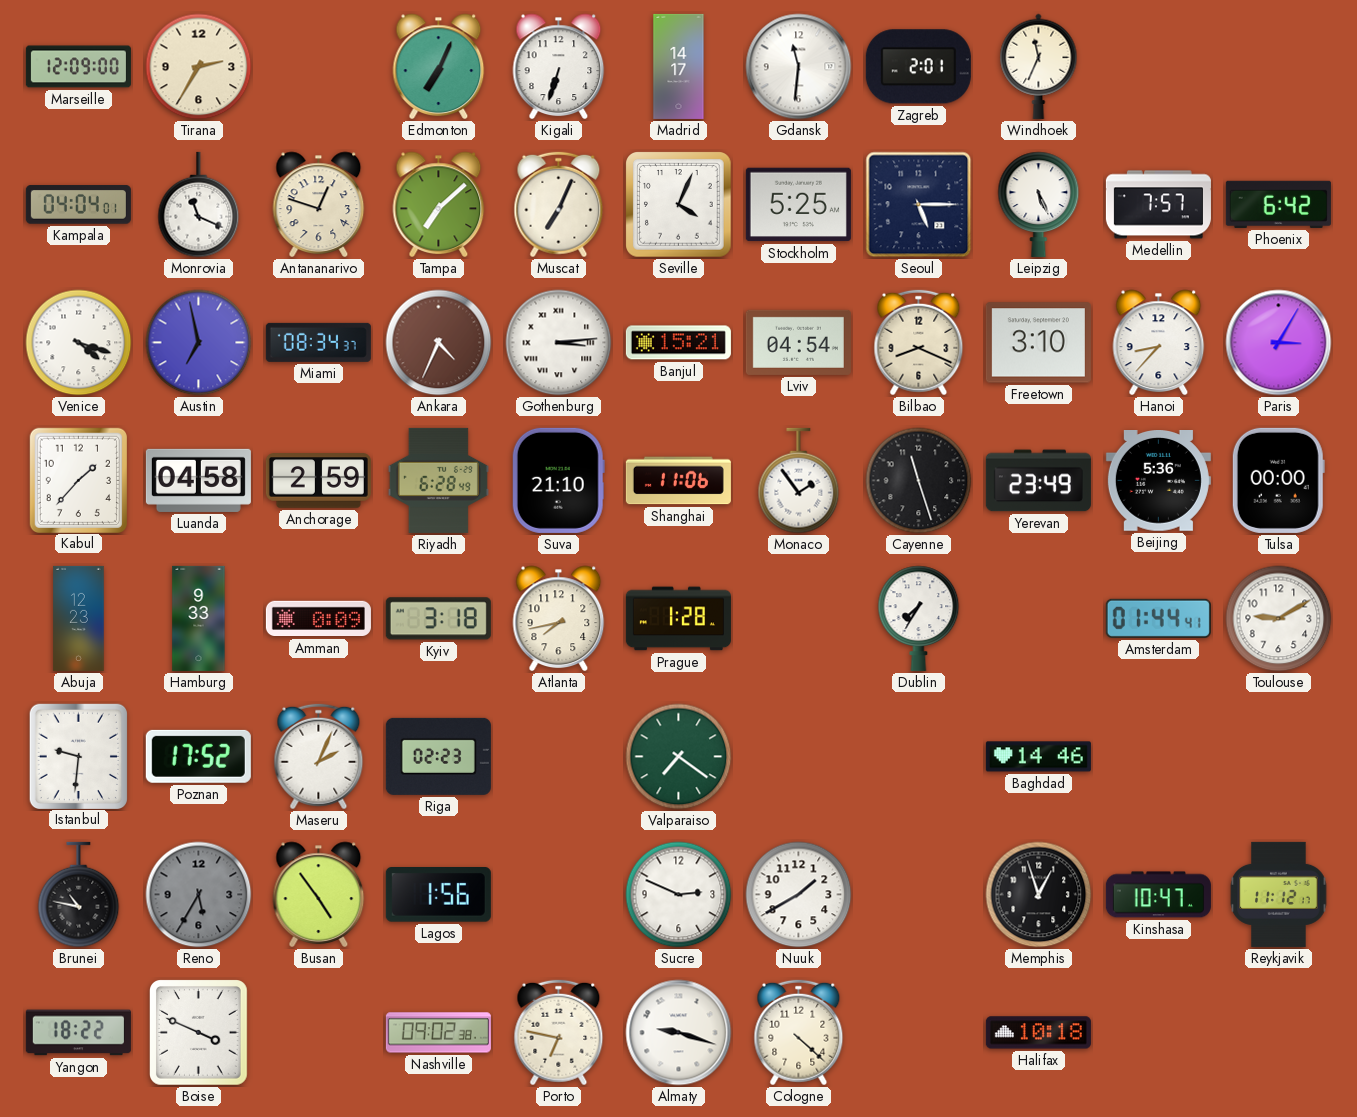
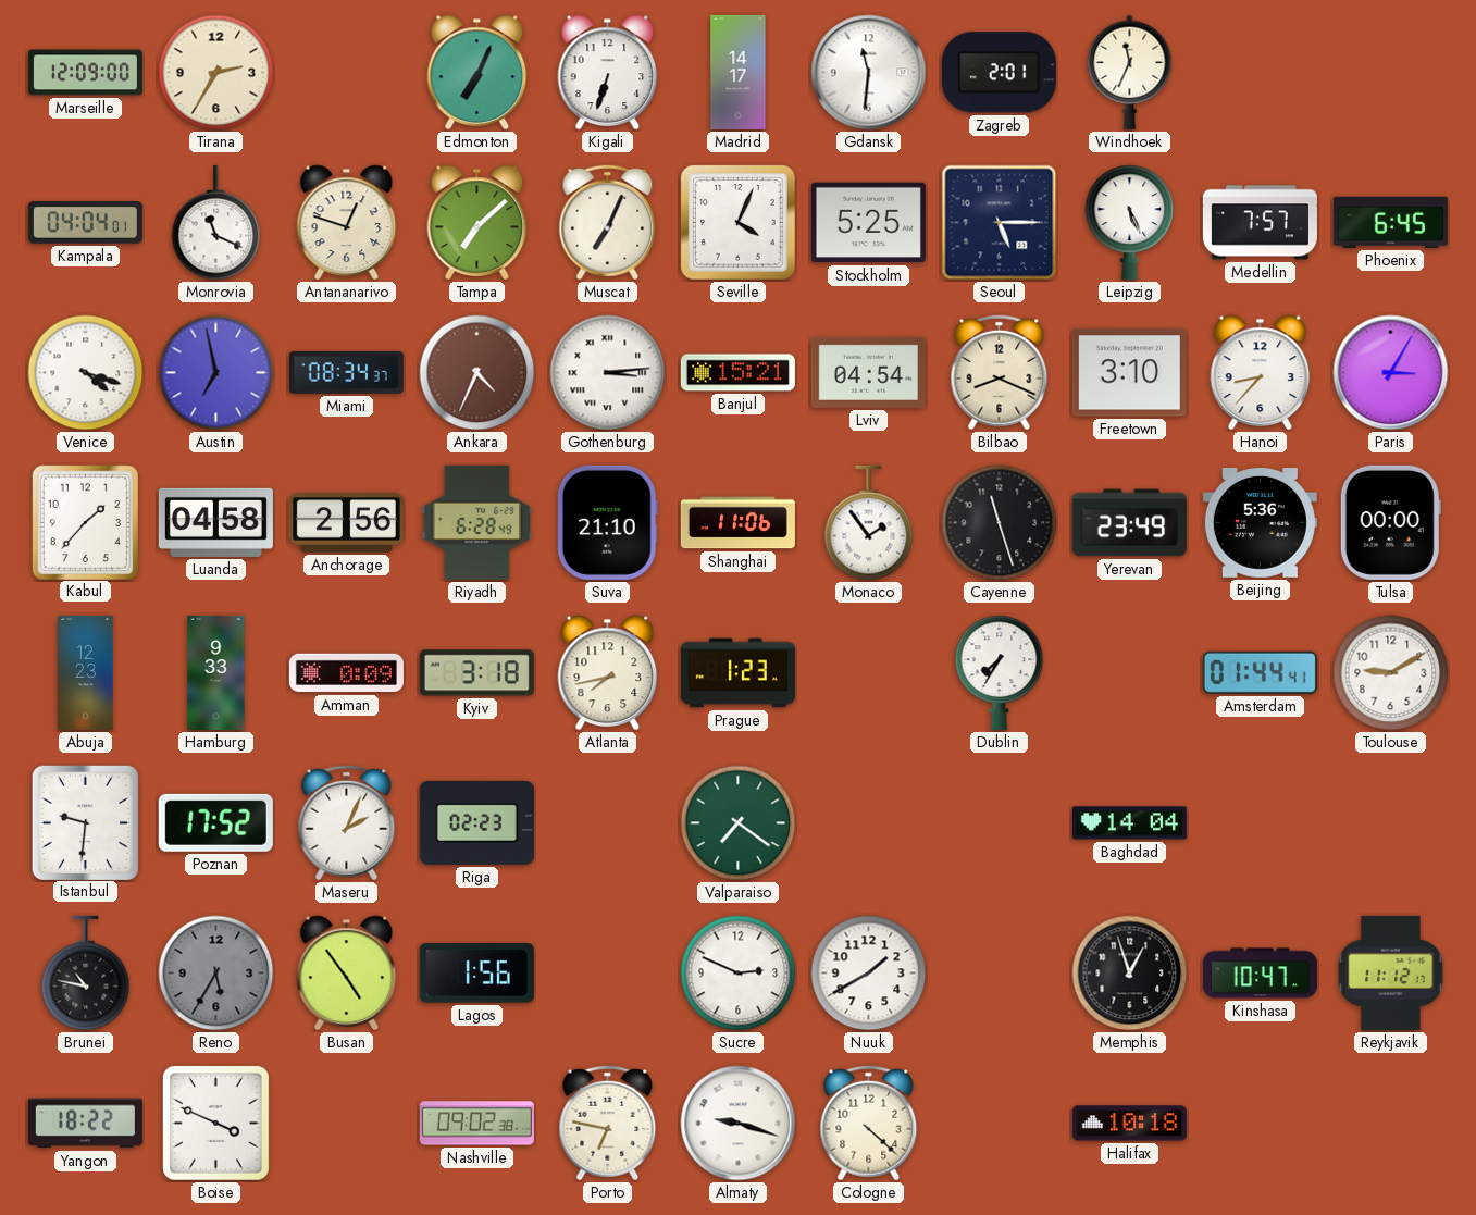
Phoenix: 6:42 -> 6:45 (1390, 222)
Anchorage: 2:59 -> 2:56 (346, 523)
Prague: 1:28 -> 1:23 (737, 673)
Baghdad: 14:46 -> 14:04 (1129, 823)
